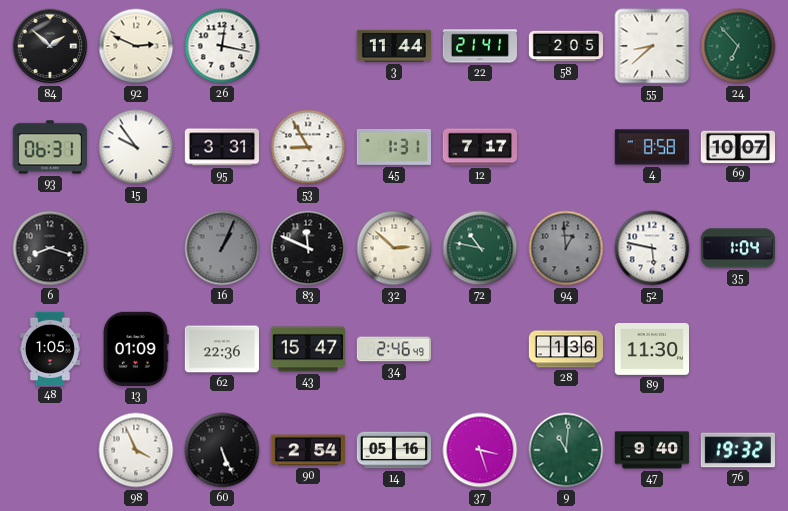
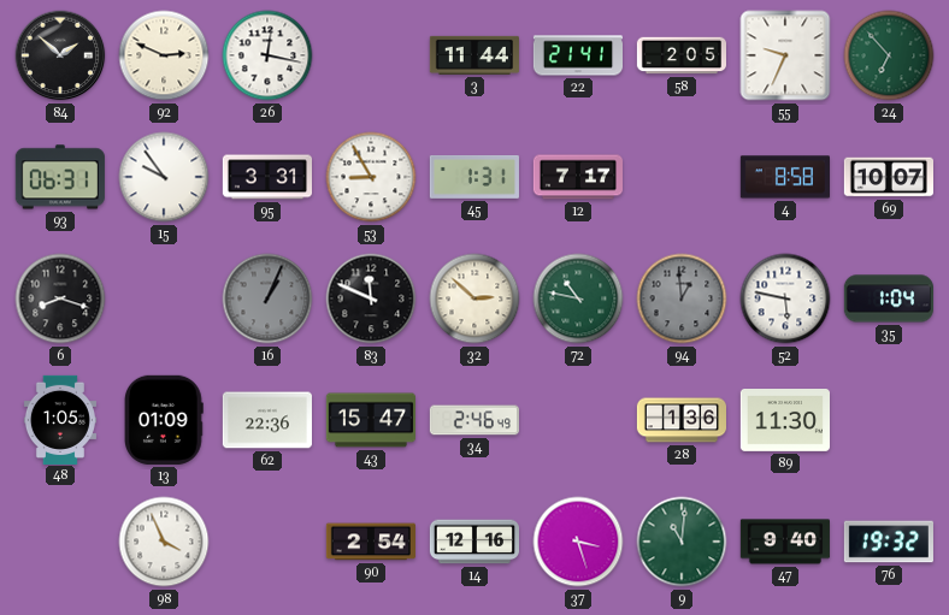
55: 8:38 -> 9:34 (785, 55)
60: 5:26 -> none (222, 450)
14: 05:16 -> 12:16 (473, 542)
